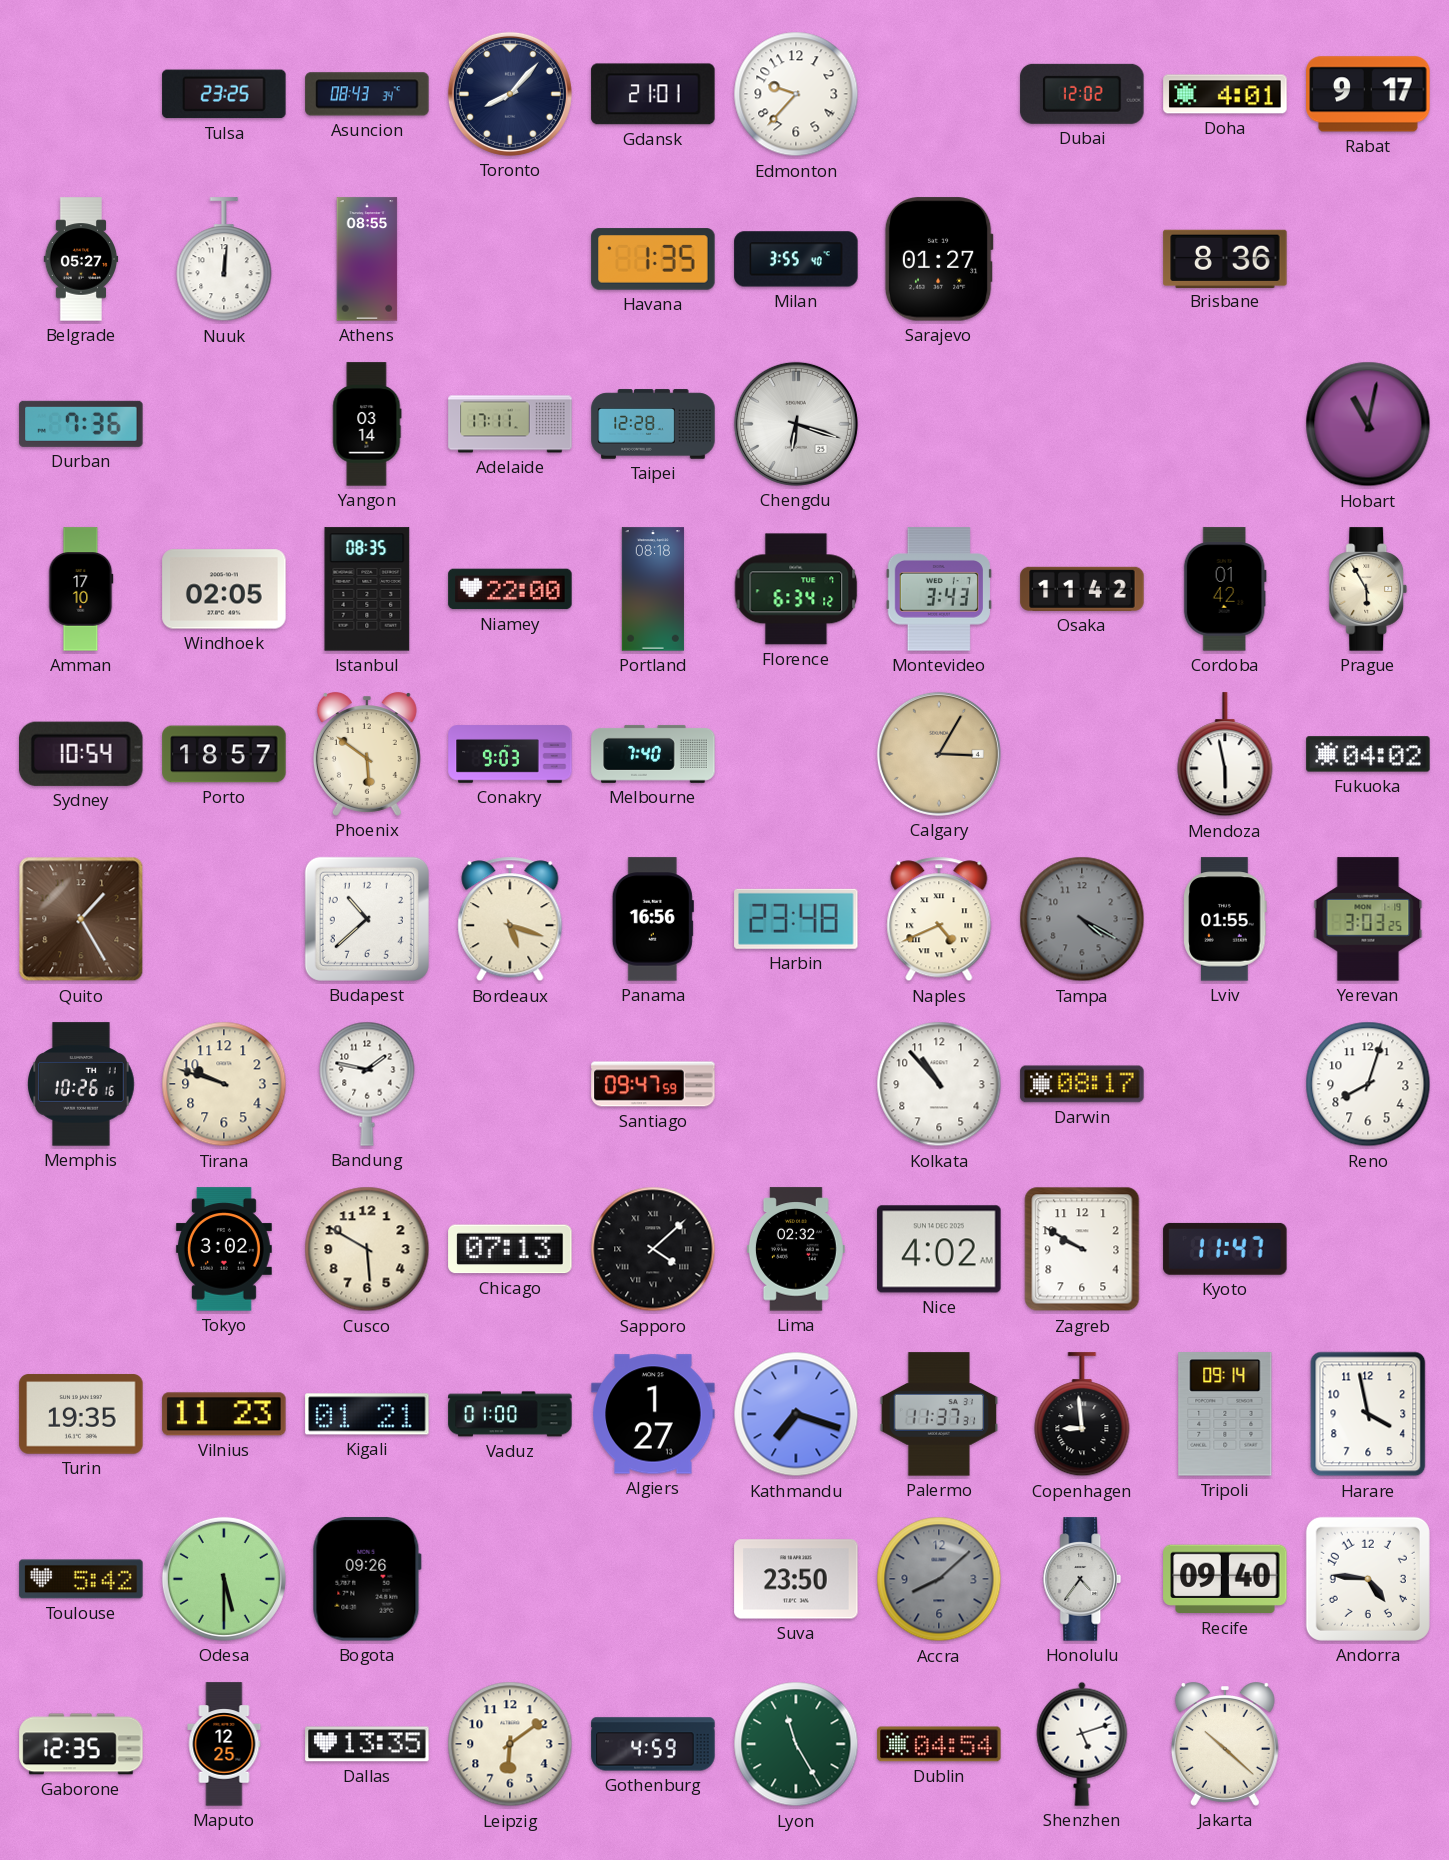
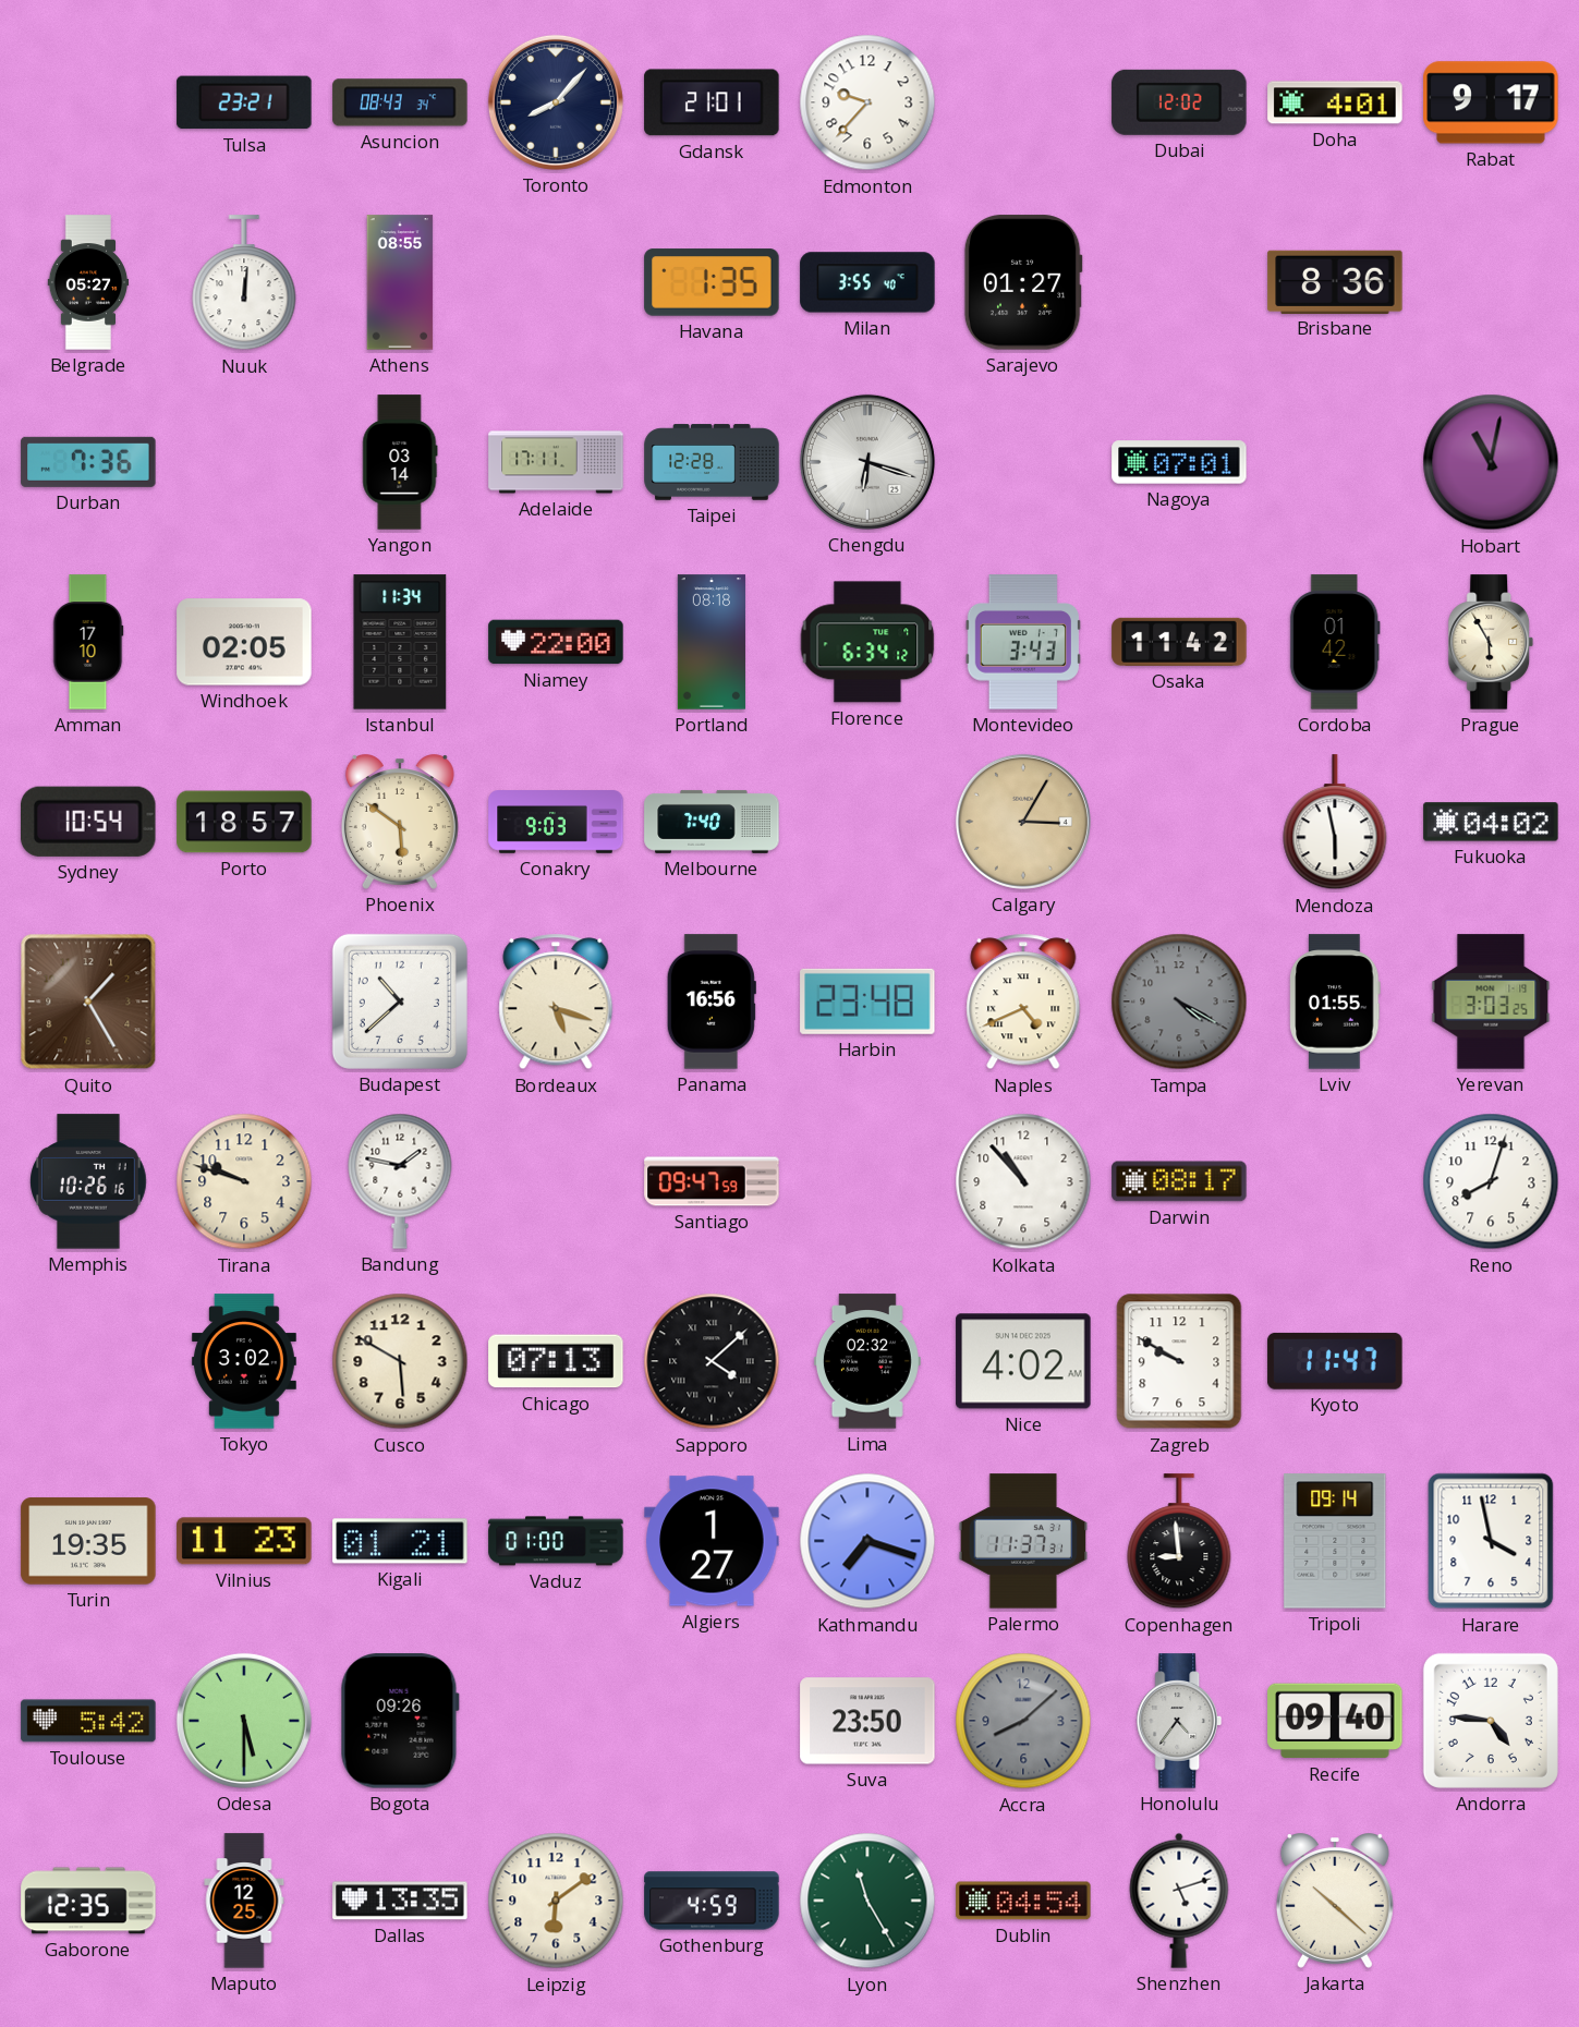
Tulsa: 23:25 -> 23:21 (244, 102)
Nagoya: none -> 07:01 (1179, 462)
Istanbul: 08:35 -> 11:34 (400, 642)
